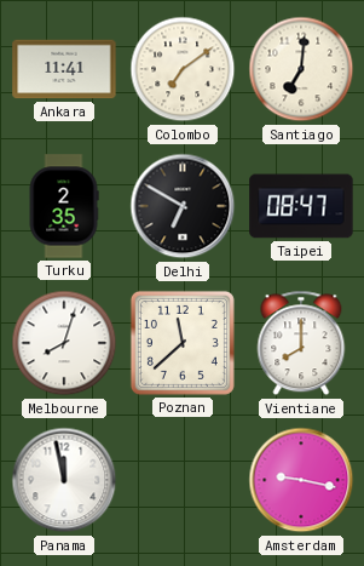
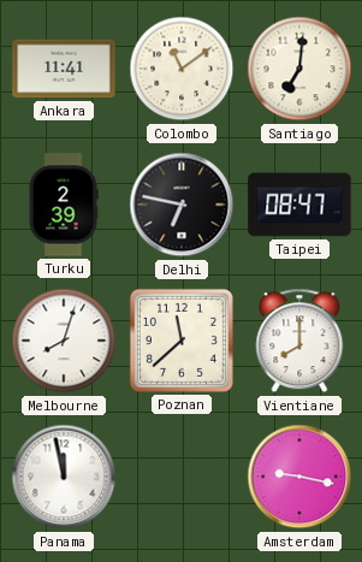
Colombo: 7:09 -> 11:09 (182, 69)
Turku: 2:35 -> 2:39 (64, 205)
Delhi: 6:50 -> 6:47 (182, 205)
